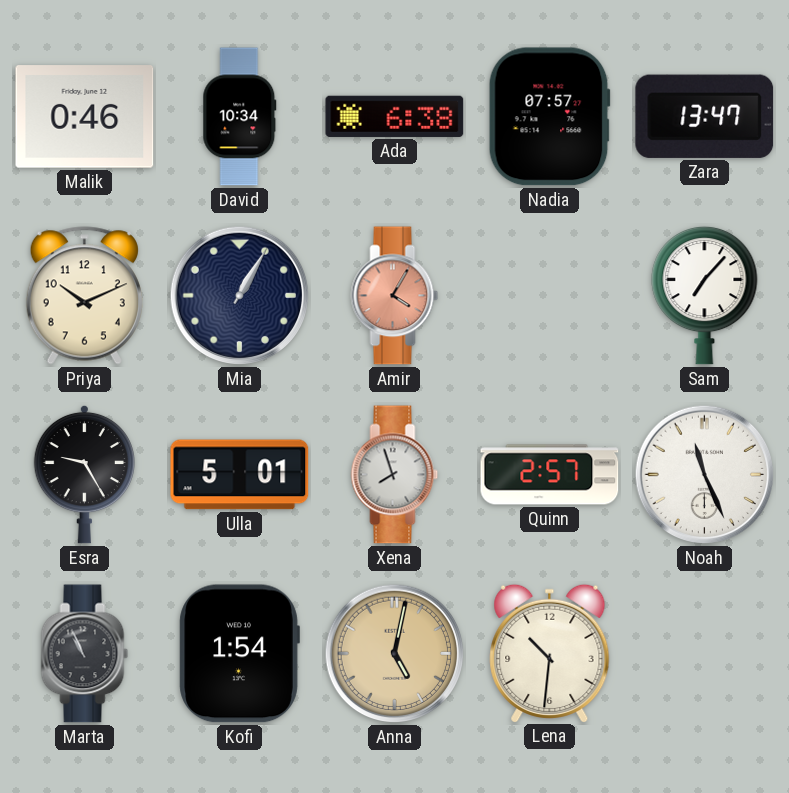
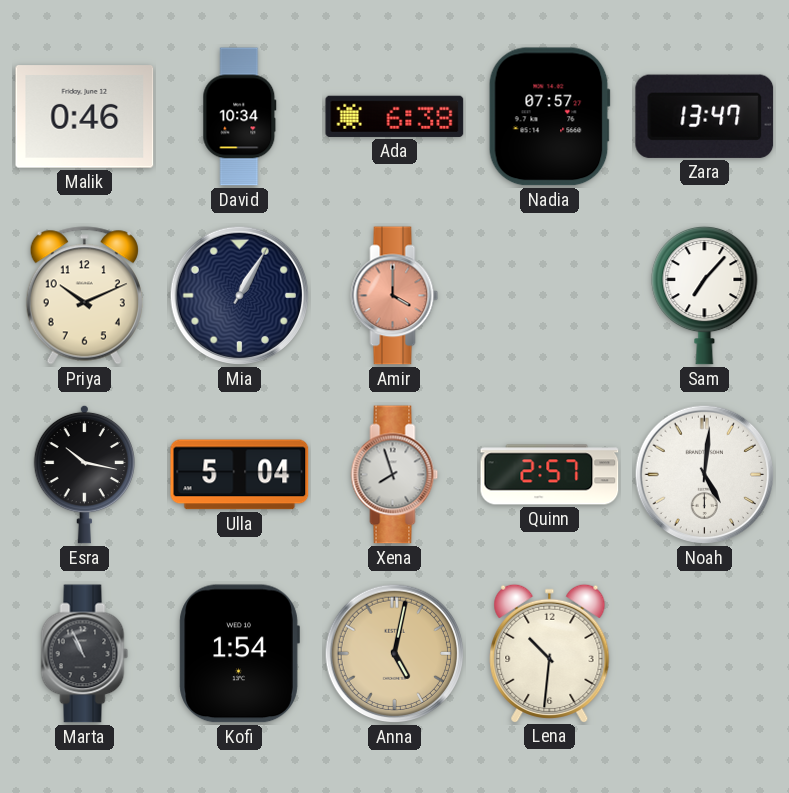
Amir: 4:05 -> 4:00 (395, 296)
Esra: 9:25 -> 10:17 (84, 474)
Ulla: 5:01 -> 5:04 (240, 475)
Noah: 11:26 -> 5:01 (705, 475)
